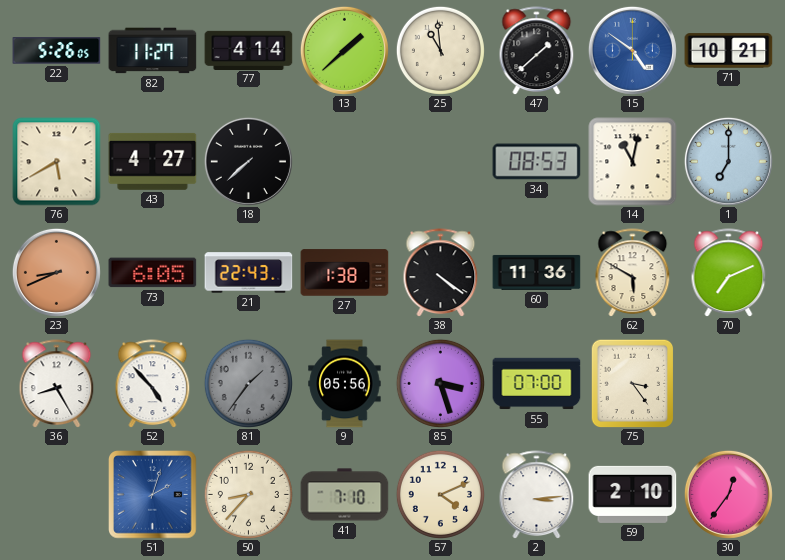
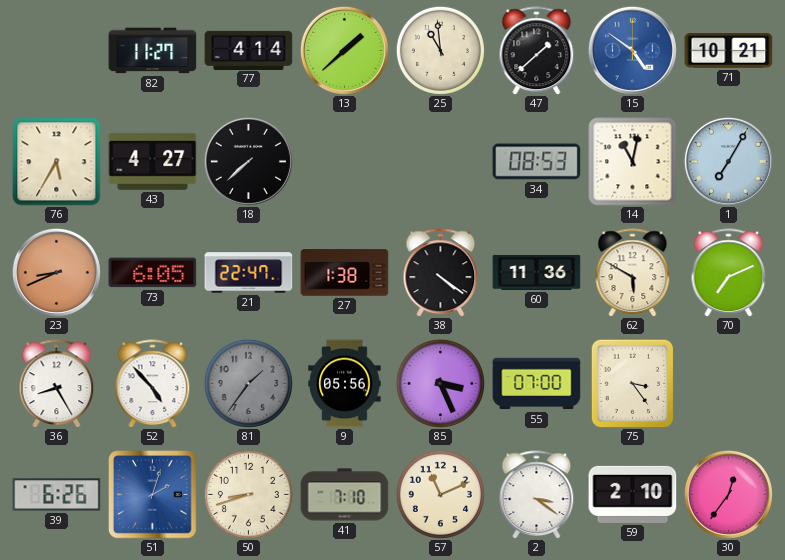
22: 5:26 -> none (57, 51)
76: 5:40 -> 5:35 (57, 162)
1: 7:00 -> 7:05 (728, 161)
21: 22:43 -> 22:47 (249, 273)
85: 3:27 -> 3:26 (440, 383)
39: none -> 6:26 (57, 495)
50: 8:37 -> 8:42 (248, 494)
57: 4:11 -> 11:11 (440, 494)
2: 3:14 -> 3:21 (537, 495)
